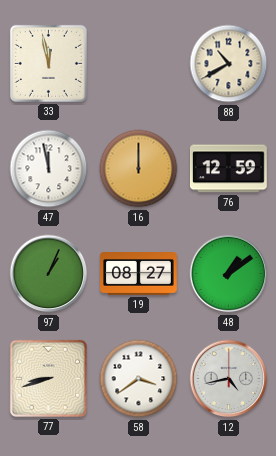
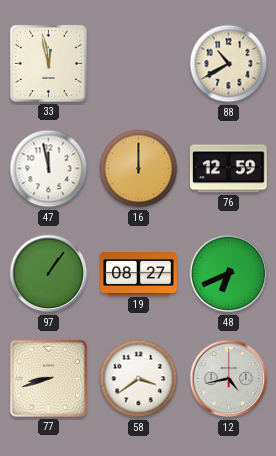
97: 1:04 -> 1:06 (49, 274)
48: 1:09 -> 6:41 (229, 274)
